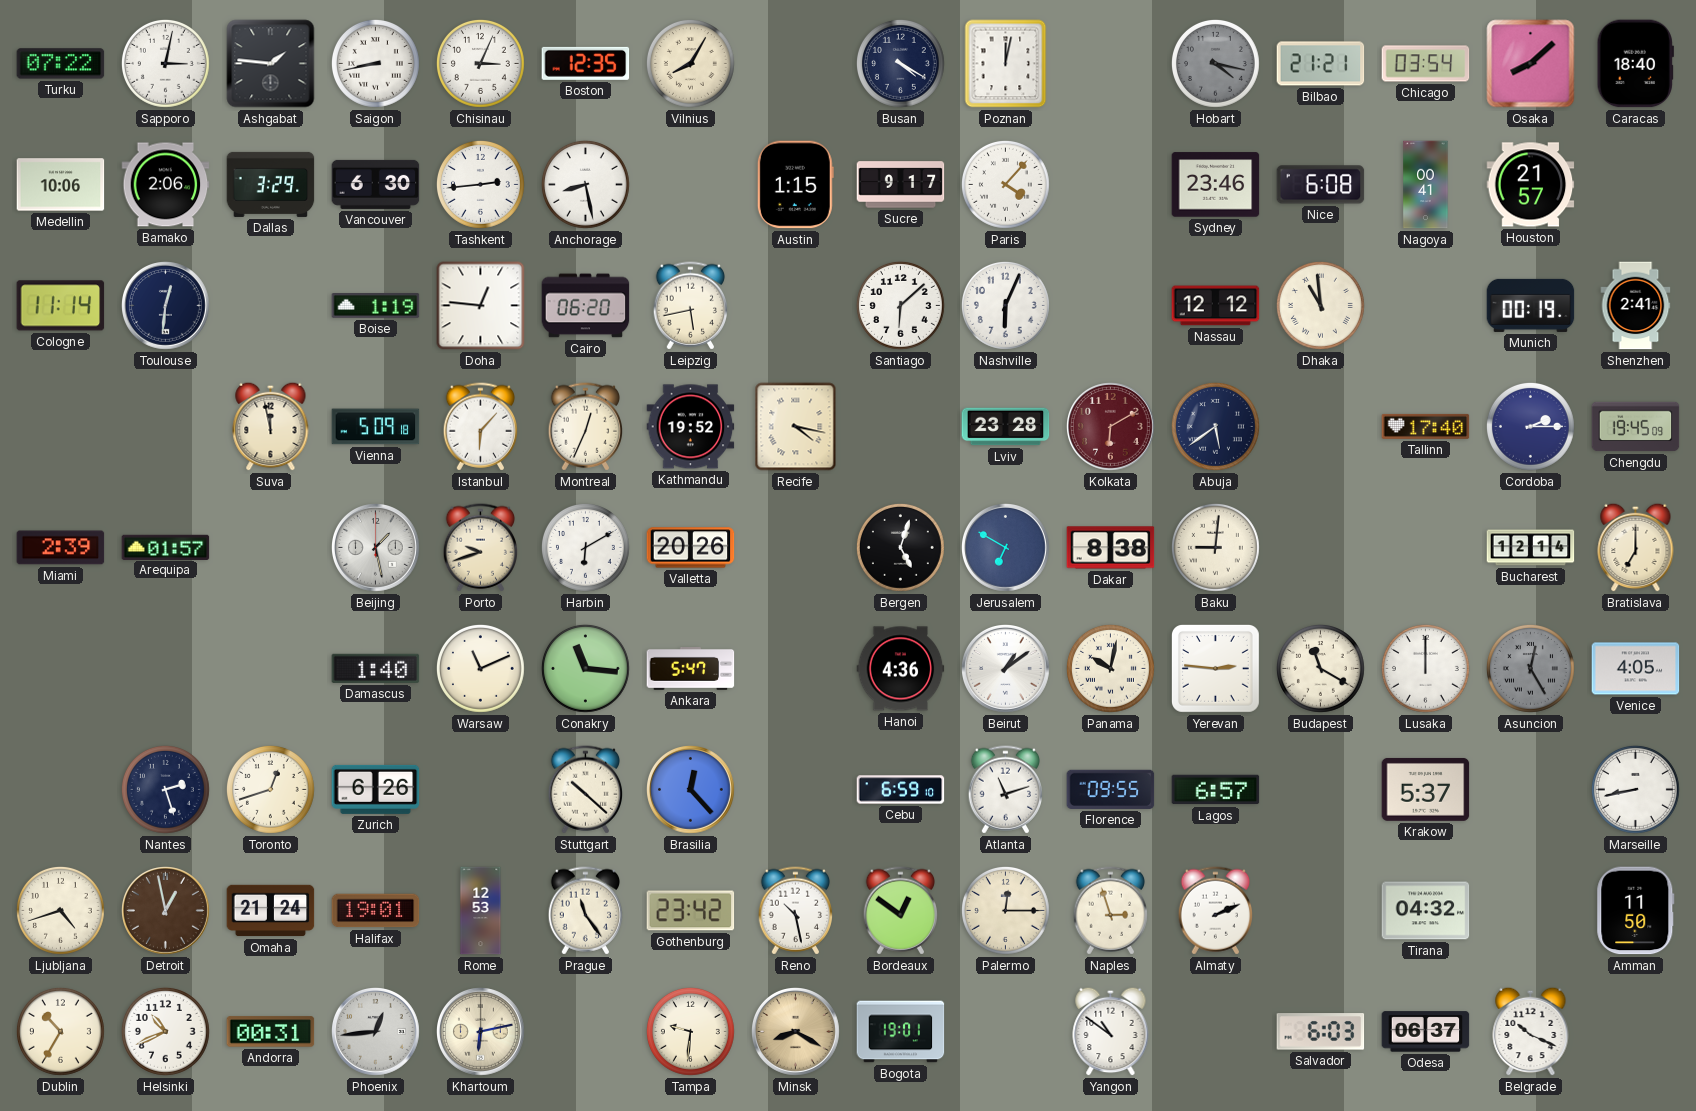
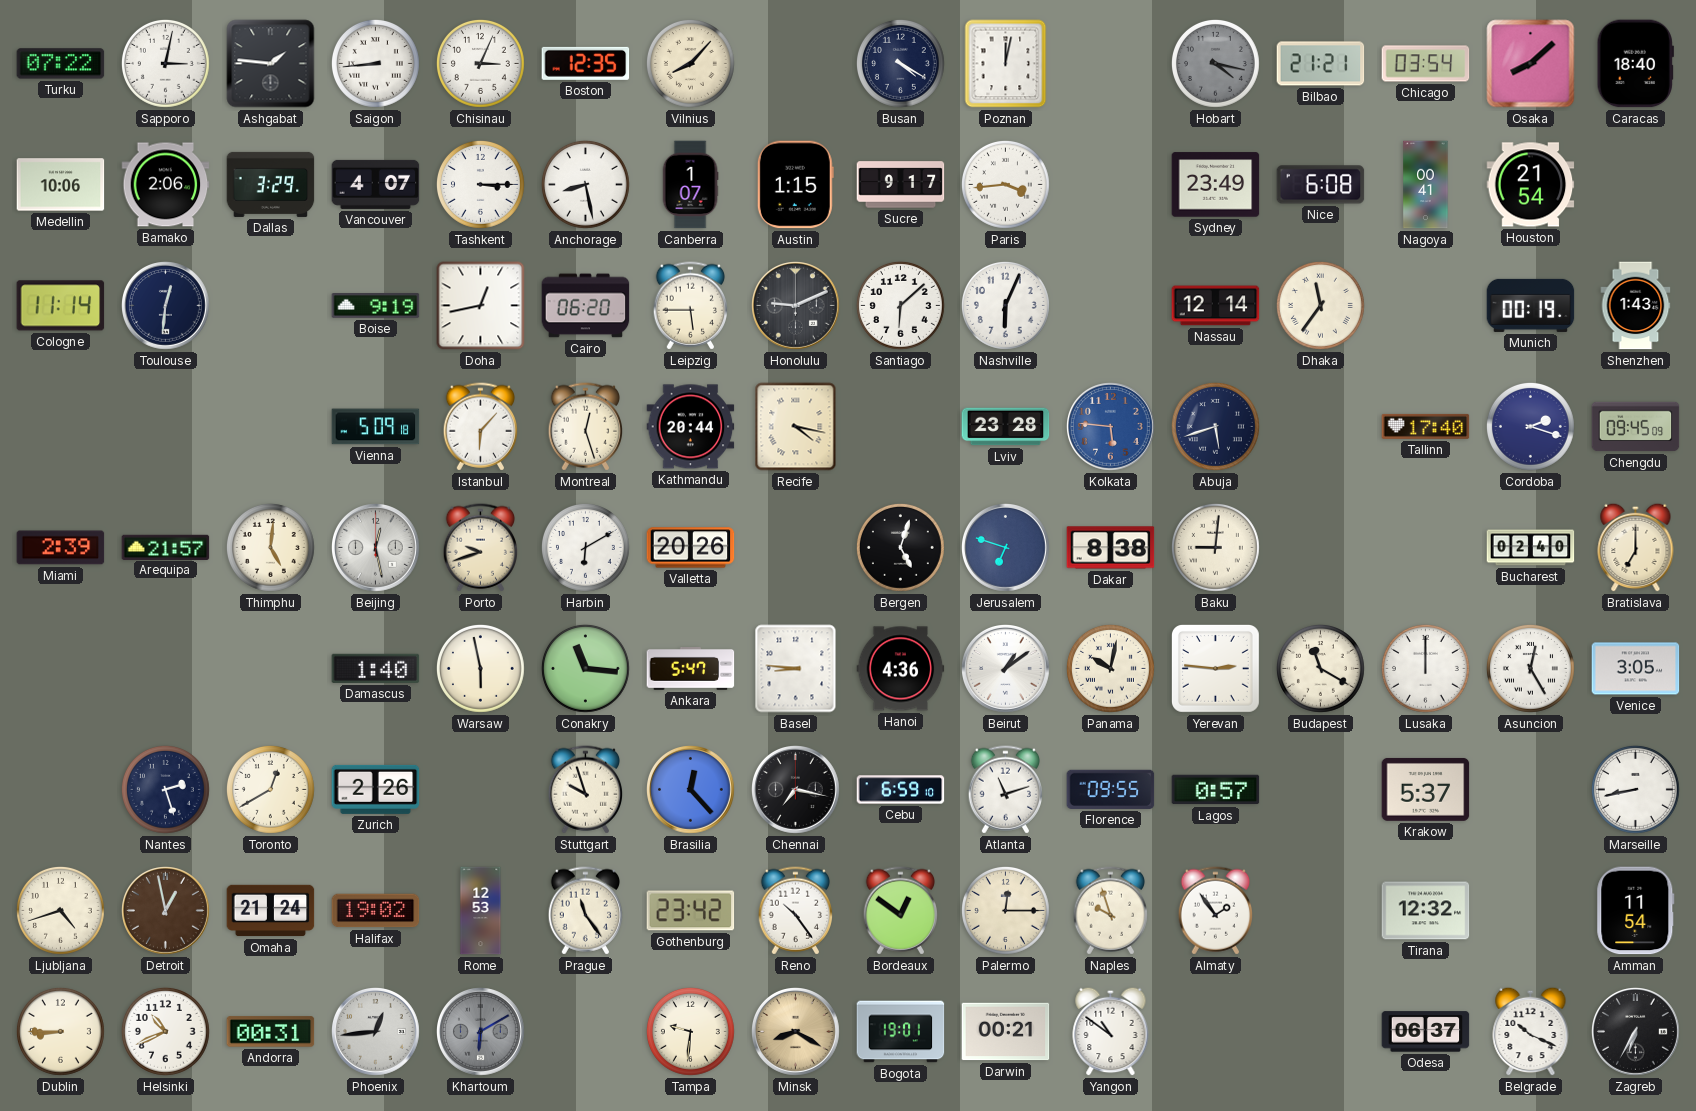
Saigon: 8:43 -> 8:44 (375, 63)
Vilnius: 8:05 -> 8:07 (690, 63)
Vancouver: 6:30 -> 4:07 (376, 184)
Tashkent: 2:44 -> 3:15 (480, 184)
Canberra: none -> 1:07 (690, 185)
Paris: 4:07 -> 3:44 (1005, 184)
Sydney: 23:46 -> 23:49 (1216, 185)
Houston: 21:57 -> 21:54 (1531, 185)
Boise: 1:19 -> 9:19 (376, 306)
Doha: 12:46 -> 12:43 (481, 306)
Leipzig: 5:43 -> 5:45 (690, 306)
Honolulu: none -> 9:11 (796, 306)
Nassau: 12:12 -> 12:14 (1216, 306)
Dhaka: 10:59 -> 11:36 (1320, 305)
Shenzhen: 2:41 -> 1:43 (1636, 306)
Suva: 11:58 -> none (271, 426)
Montreal: 12:34 -> 12:27 (585, 427)
Kathmandu: 19:52 -> 20:44 (691, 427)
Kolkata: 6:10 -> 5:46 (1111, 427)
Kolkata dial: burgundy -> blue (1111, 427)
Abuja: 5:39 -> 5:42 (1215, 426)
Cordoba: 2:15 -> 2:18 (1530, 426)
Chengdu: 19:45 -> 09:45 (1636, 427)
Arequipa: 01:57 -> 21:57 (166, 547)
Thimphu: none -> 5:01 (270, 547)
Beijing: 1:28 -> 12:28 (376, 548)
Jerusalem: 6:50 -> 6:48 (1006, 548)
Bucharest: 12:14 -> 02:40 (1531, 548)
Warsaw: 11:11 -> 5:58 (480, 668)
Basel: none -> 8:46 (796, 669)
Asuncion dial: grey -> white (1530, 668)
Venice: 4:05 -> 3:05 (1636, 669)
Toronto: 12:42 -> 12:40 (270, 789)
Zurich: 6:26 -> 2:26 (376, 789)
Stuttgart: 10:22 -> 9:57 (585, 790)
Chennai: none -> 7:17 (796, 790)
Lagos: 6:57 -> 0:57 (1216, 790)
Halifax: 19:01 -> 19:02 (376, 911)
Reno: 10:28 -> 10:24 (795, 911)
Naples: 2:57 -> 9:57 (1110, 911)
Almaty: 2:11 -> 1:54 (1215, 911)
Tirana: 04:32 -> 12:32 (1426, 911)
Amman: 11:50 -> 11:54 (1636, 911)
Dublin: 10:35 -> 8:45 (60, 1031)
Khartoum: 6:13 -> 6:10 (481, 1032)
Khartoum dial: cream -> grey (481, 1032)
Darwin: none -> 00:21 (1006, 1032)
Salvador: 6:03 -> none (1321, 1032)
Zagreb: none -> 6:35 (1636, 1032)
